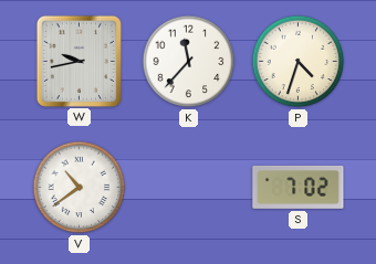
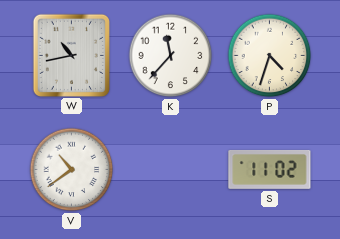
W: 9:43 -> 10:43 (71, 55)
S: 7:02 -> 11:02 (270, 169)
